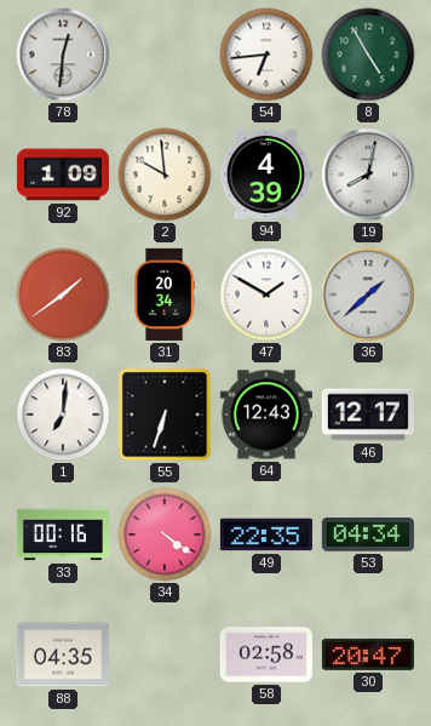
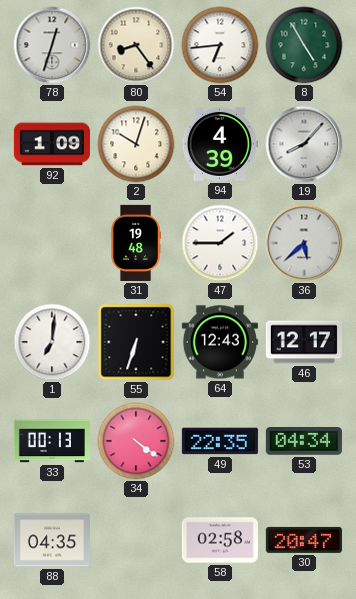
78: 12:31 -> 12:33 (52, 45)
80: none -> 8:24 (136, 45)
2: 9:59 -> 10:03 (136, 144)
19: 8:02 -> 8:07 (304, 144)
83: 1:39 -> none (63, 295)
31: 20:34 -> 19:48 (136, 243)
47: 1:50 -> 1:45 (220, 243)
36: 1:38 -> 5:38 (304, 243)
33: 00:16 -> 00:13 (52, 441)
